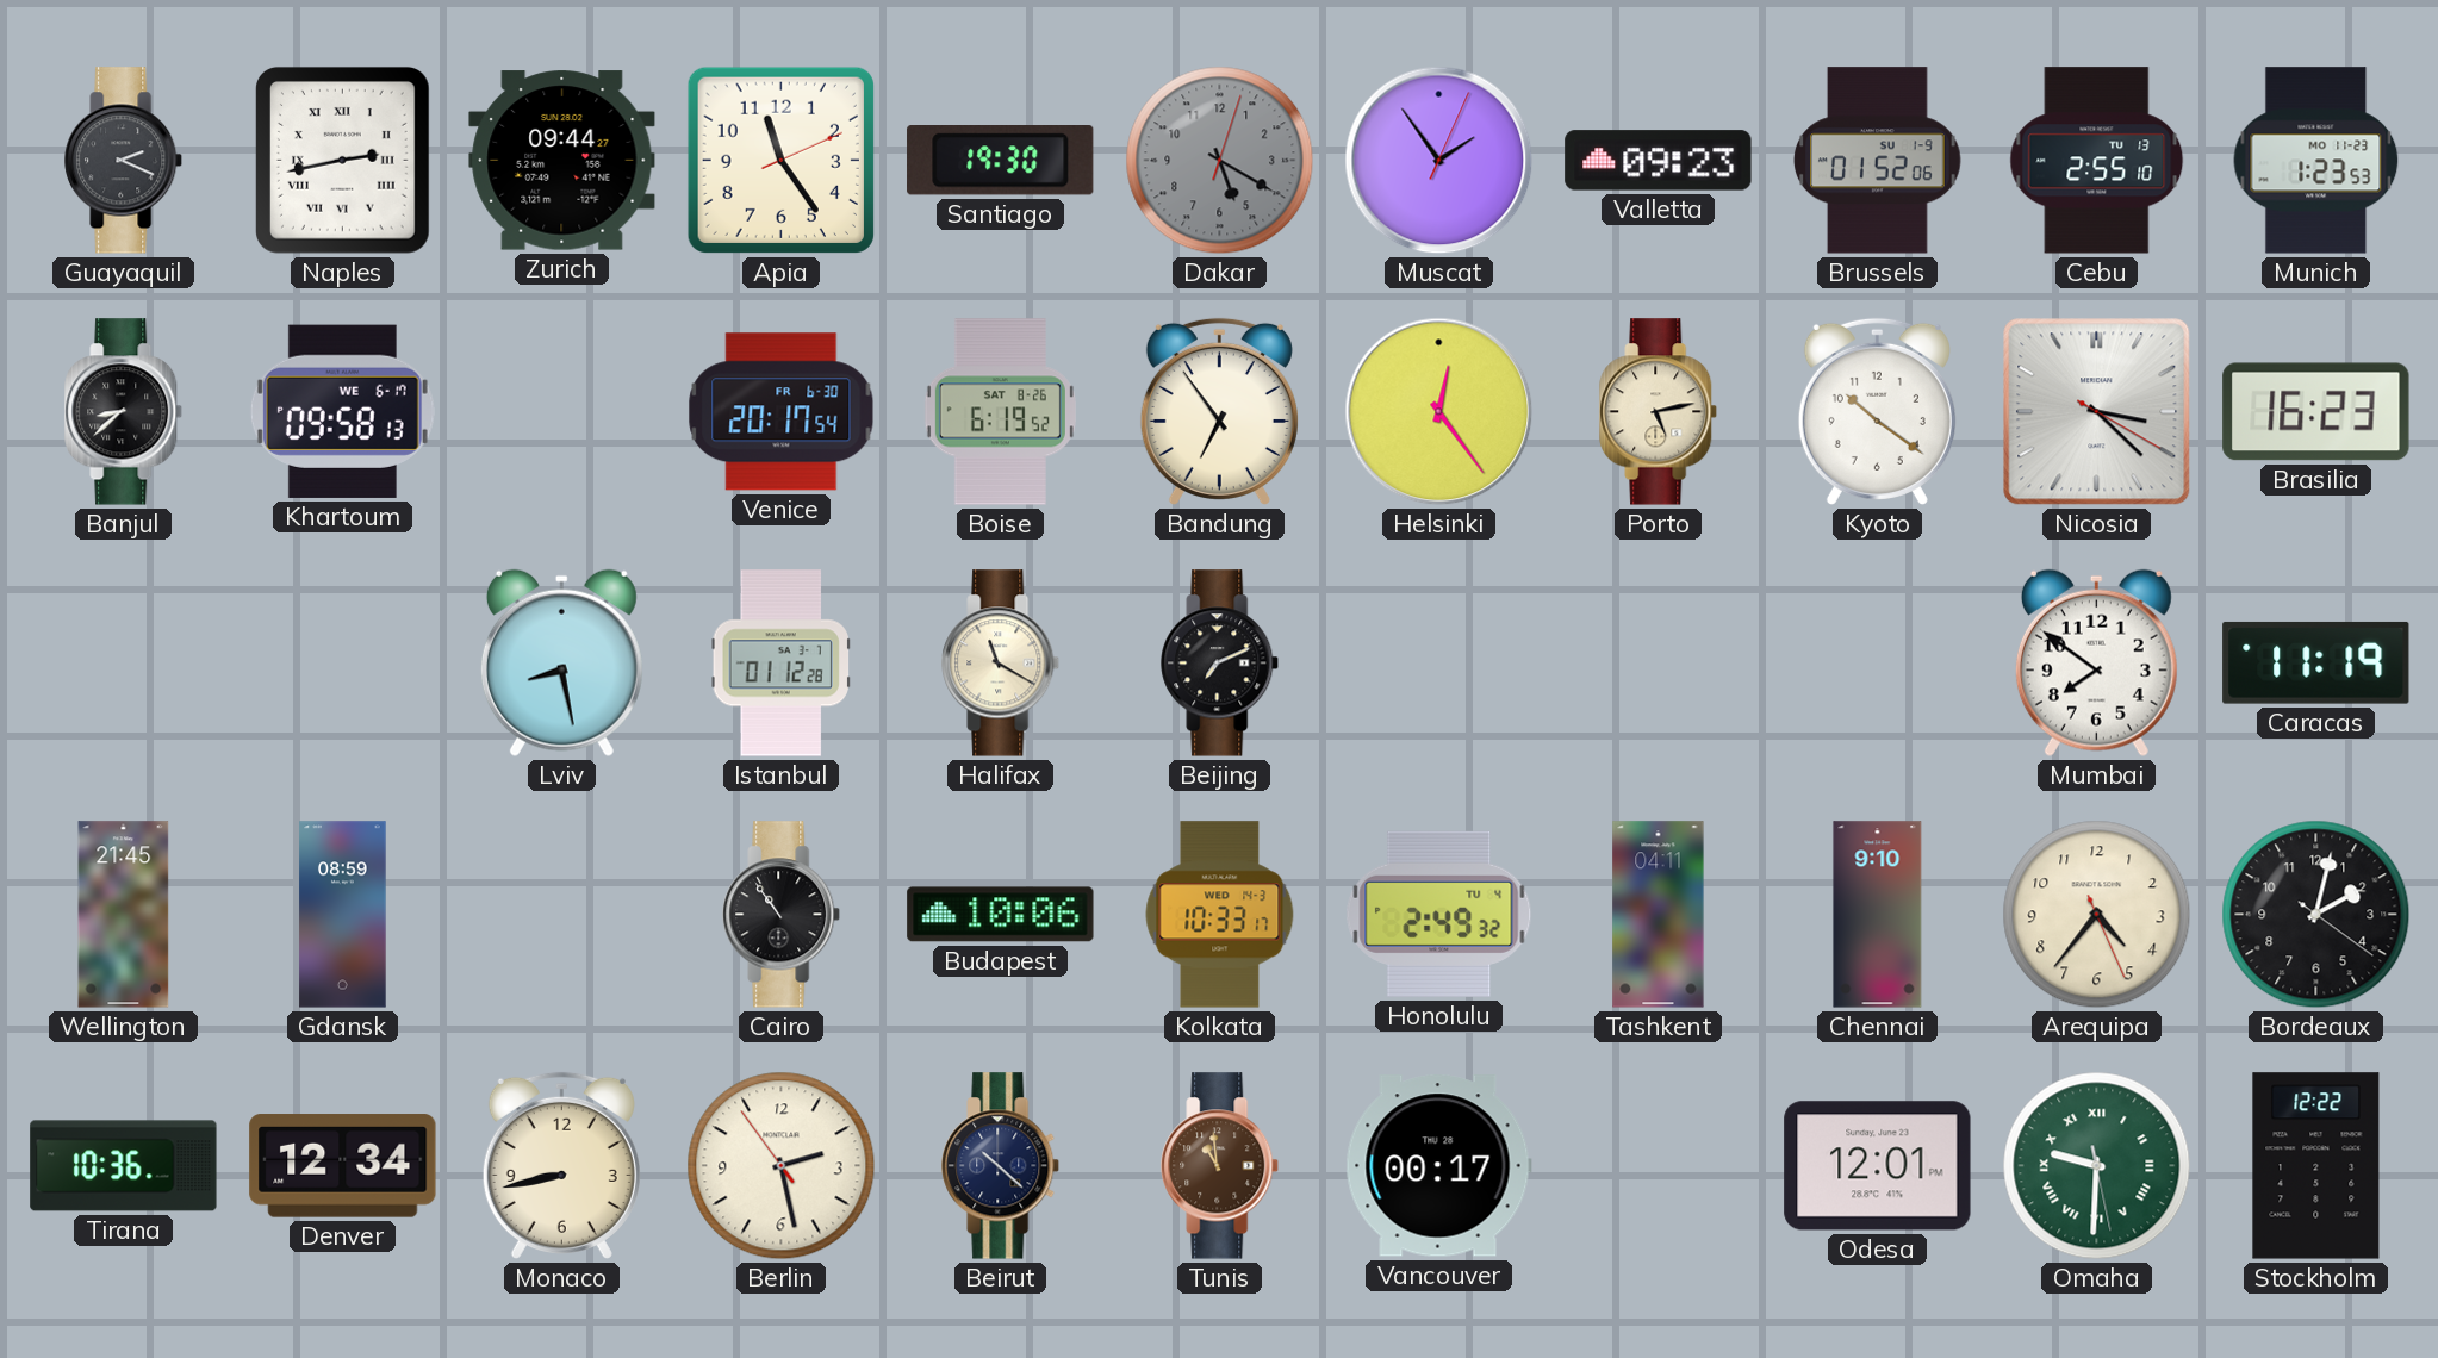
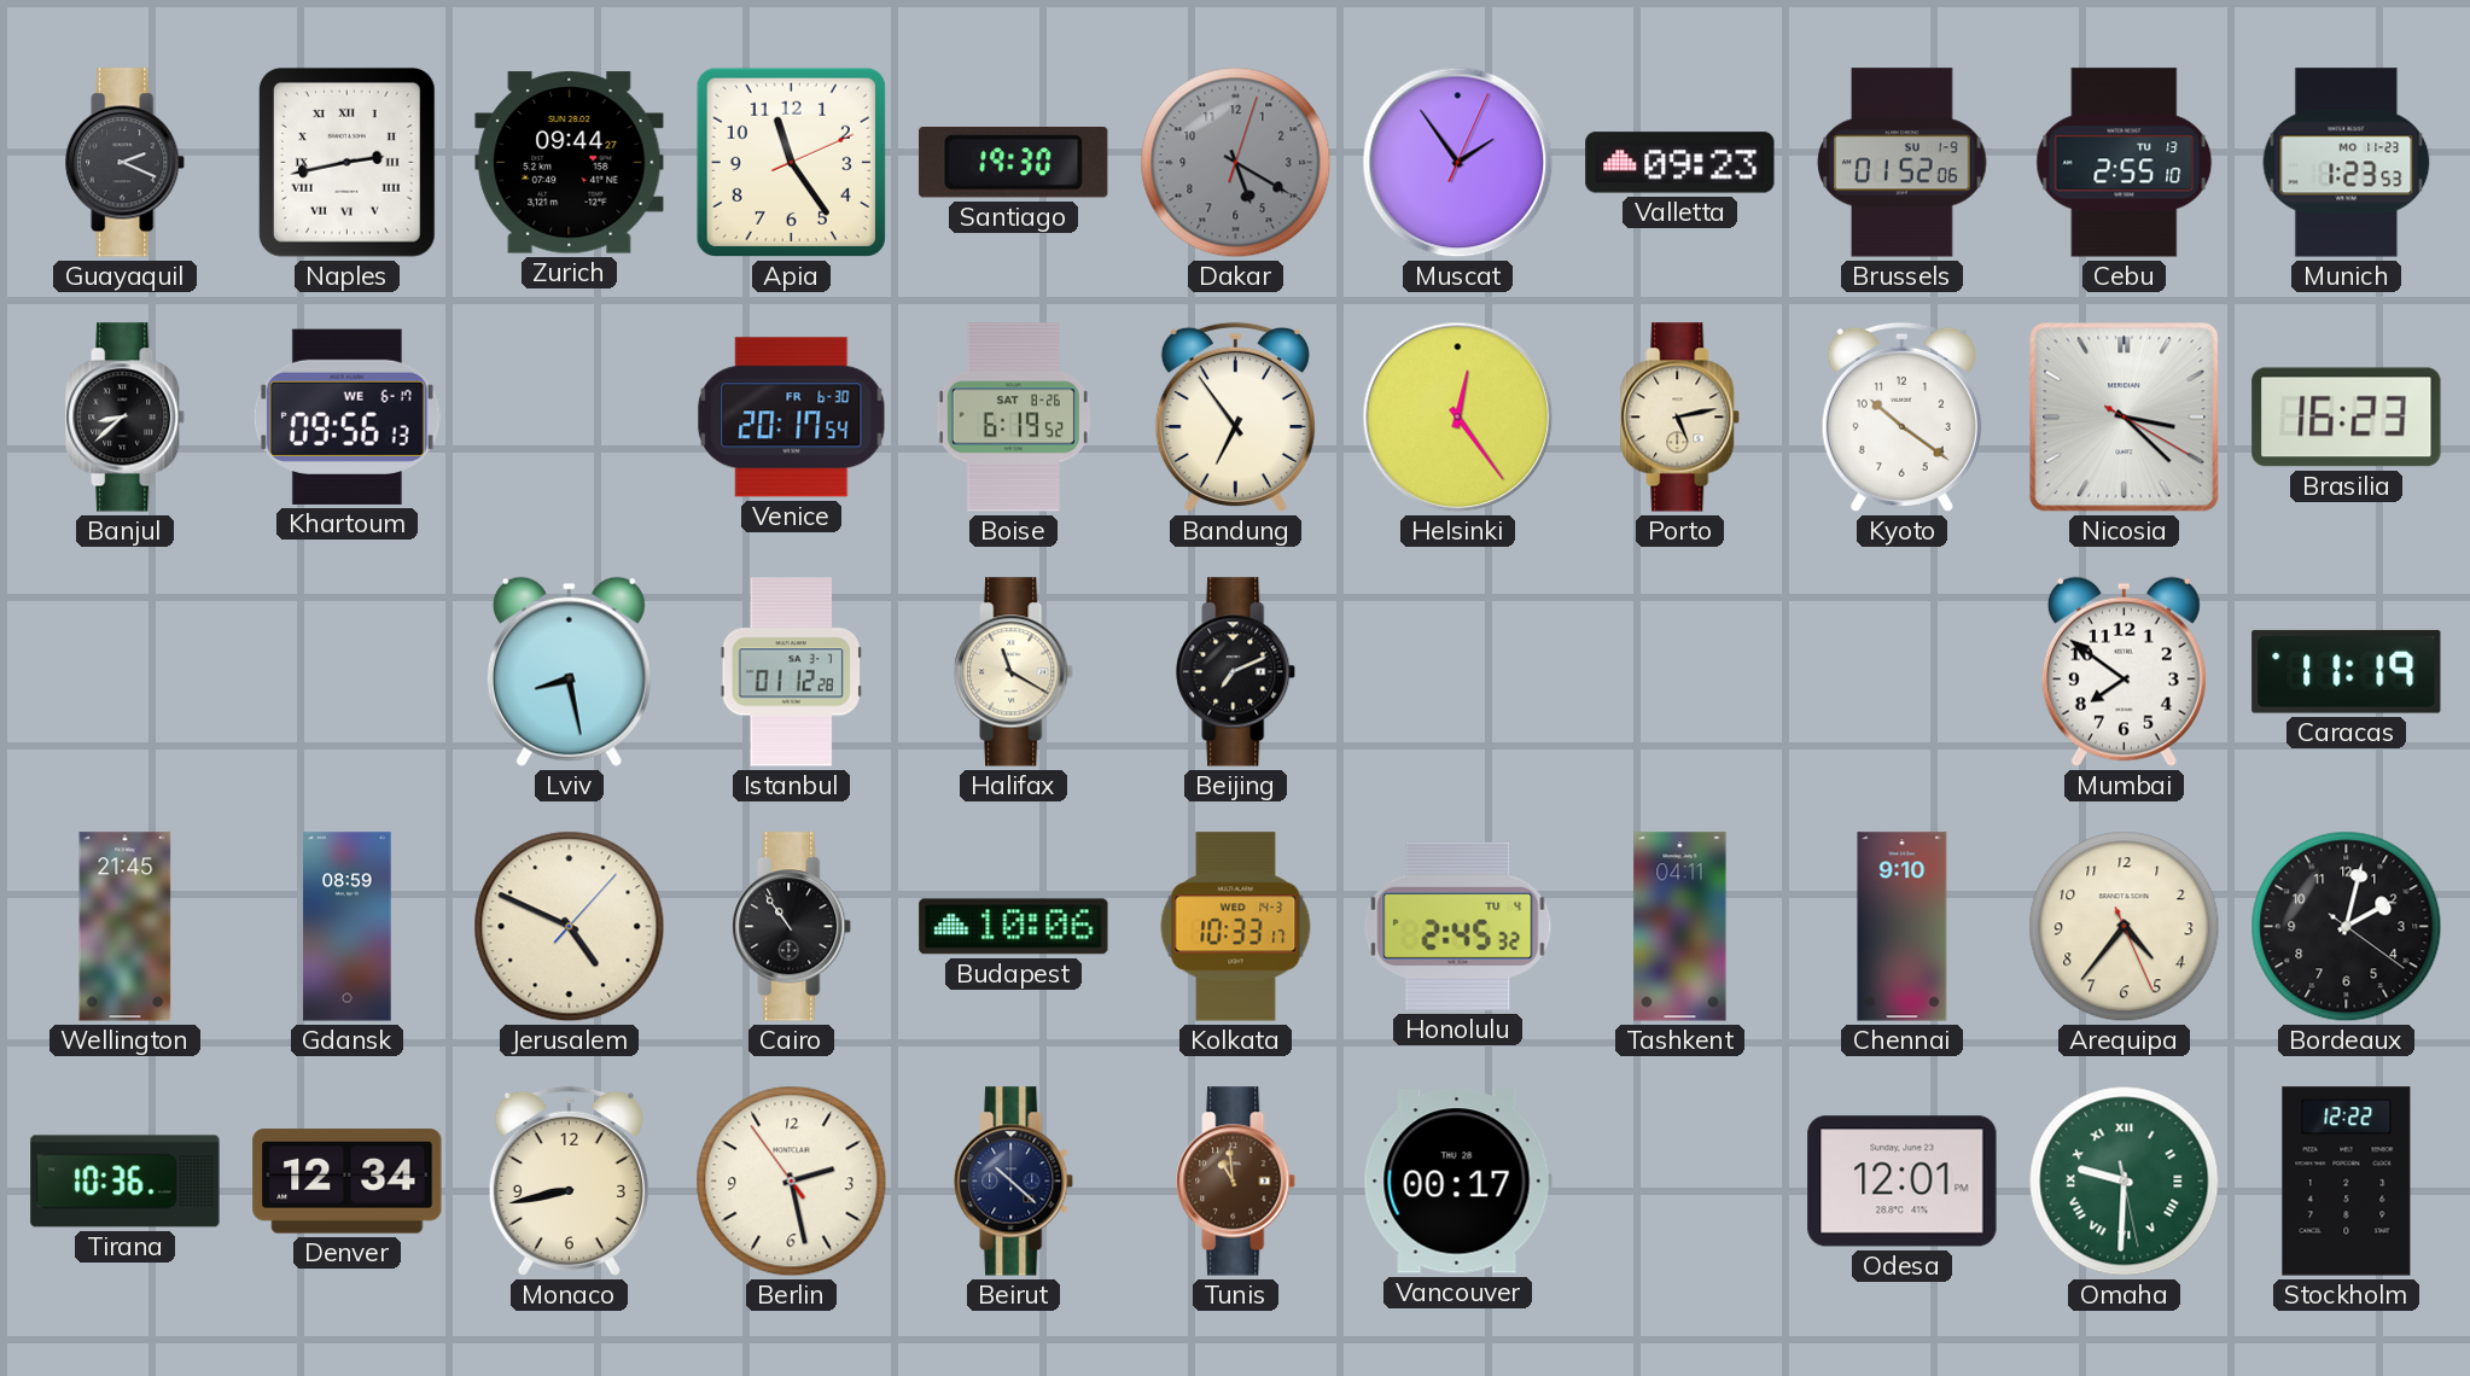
Khartoum: 09:58 -> 09:56 (346, 416)
Jerusalem: none -> 4:49 (570, 927)
Honolulu: 2:49 -> 2:45 (1458, 926)
